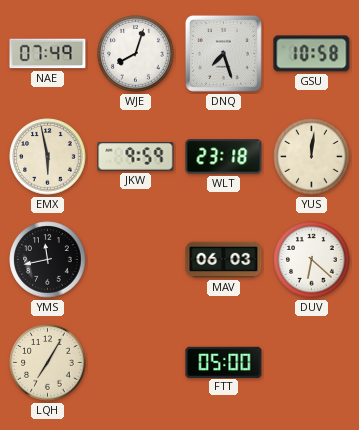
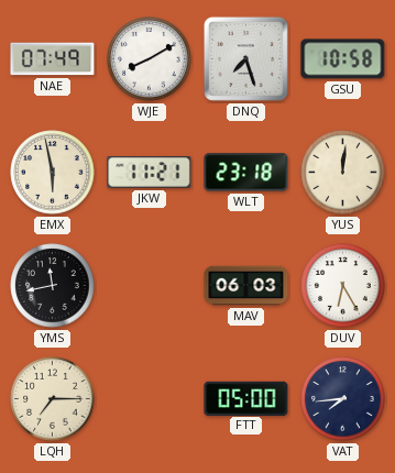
WJE: 8:03 -> 8:10 (150, 59)
JKW: 9:59 -> 11:21 (150, 173)
DUV: 6:22 -> 6:25 (343, 286)
LQH: 7:05 -> 7:15 (53, 399)
VAT: none -> 7:44 (343, 399)
